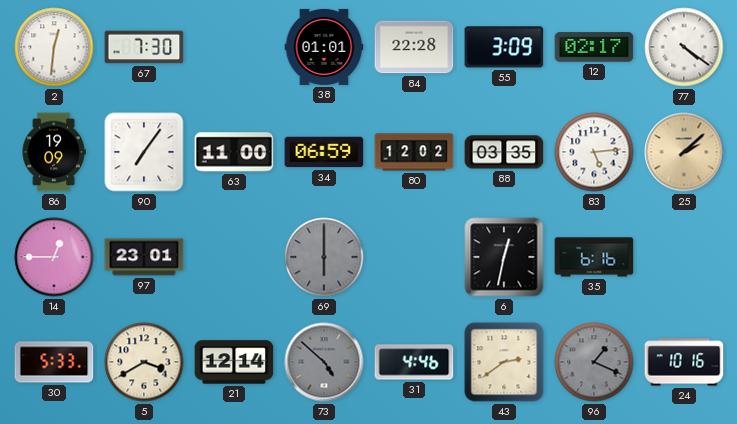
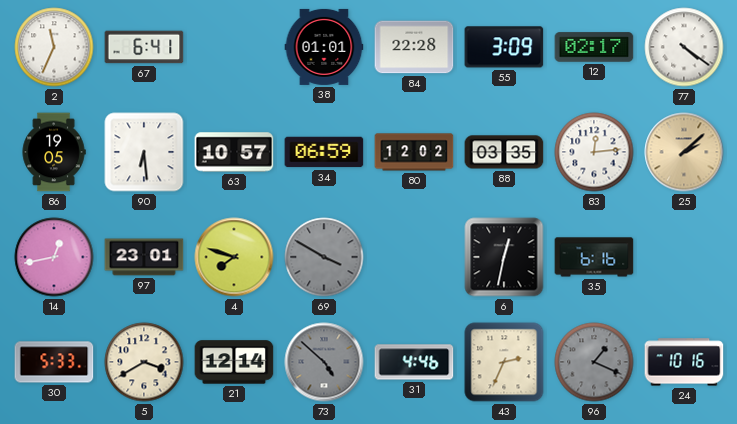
2: 12:31 -> 11:34 (54, 47)
67: 7:30 -> 6:41 (144, 47)
86: 19:09 -> 19:05 (54, 152)
90: 7:06 -> 6:29 (144, 152)
63: 11:00 -> 10:57 (234, 152)
83: 5:14 -> 12:14 (594, 152)
14: 12:45 -> 12:43 (54, 257)
4: none -> 7:48 (234, 257)
69: 6:00 -> 3:50 (324, 257)
43: 2:39 -> 2:34 (504, 362)
